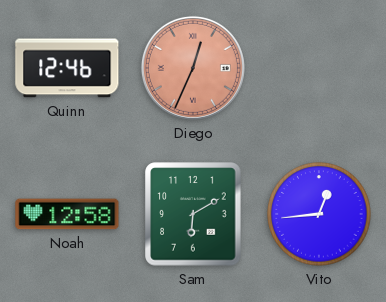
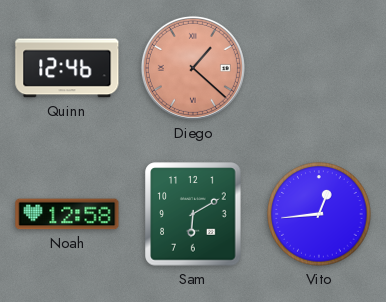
Diego: 12:34 -> 1:22 (193, 68)
